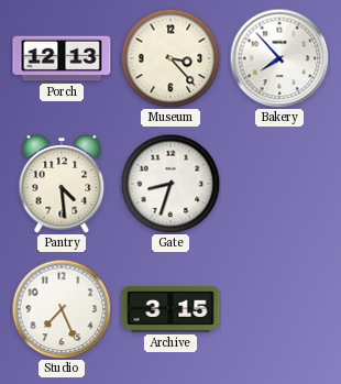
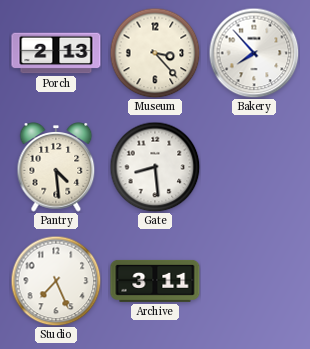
Porch: 12:13 -> 2:13 (56, 53)
Gate: 8:33 -> 8:29 (155, 167)
Archive: 3:15 -> 3:11 (155, 281)
